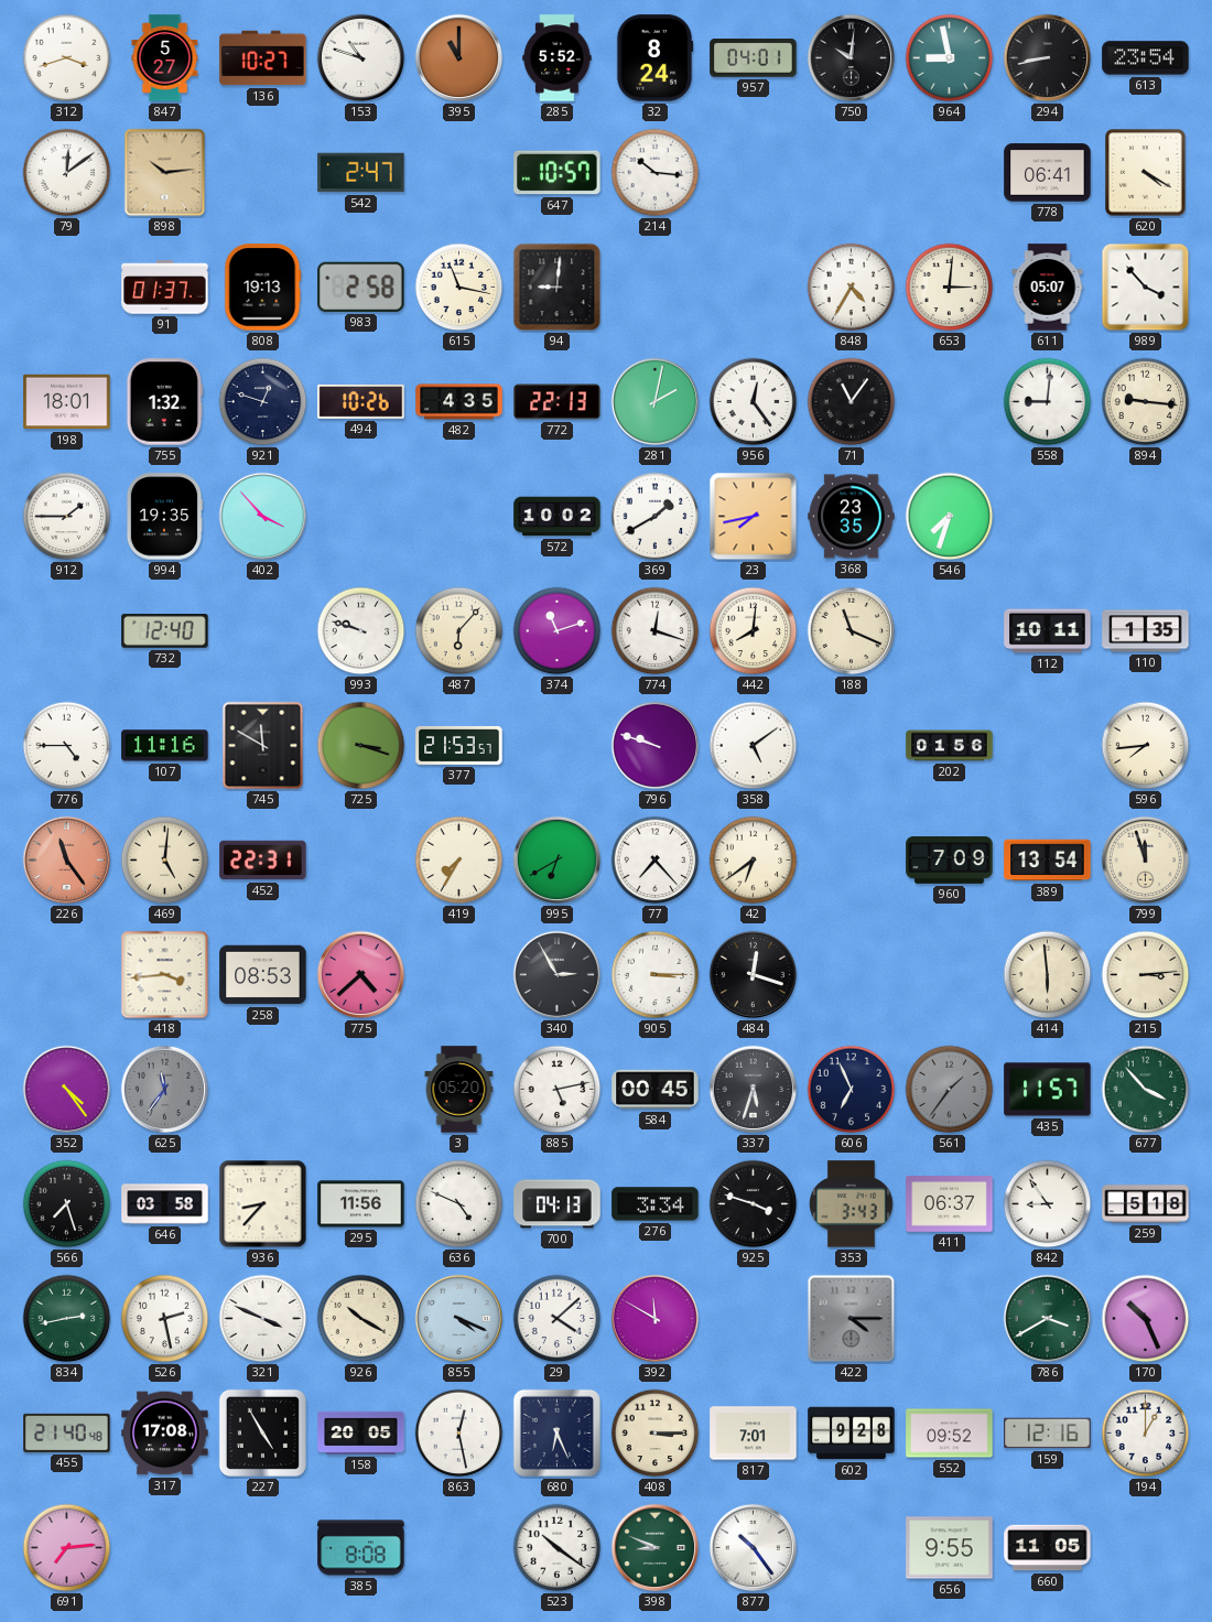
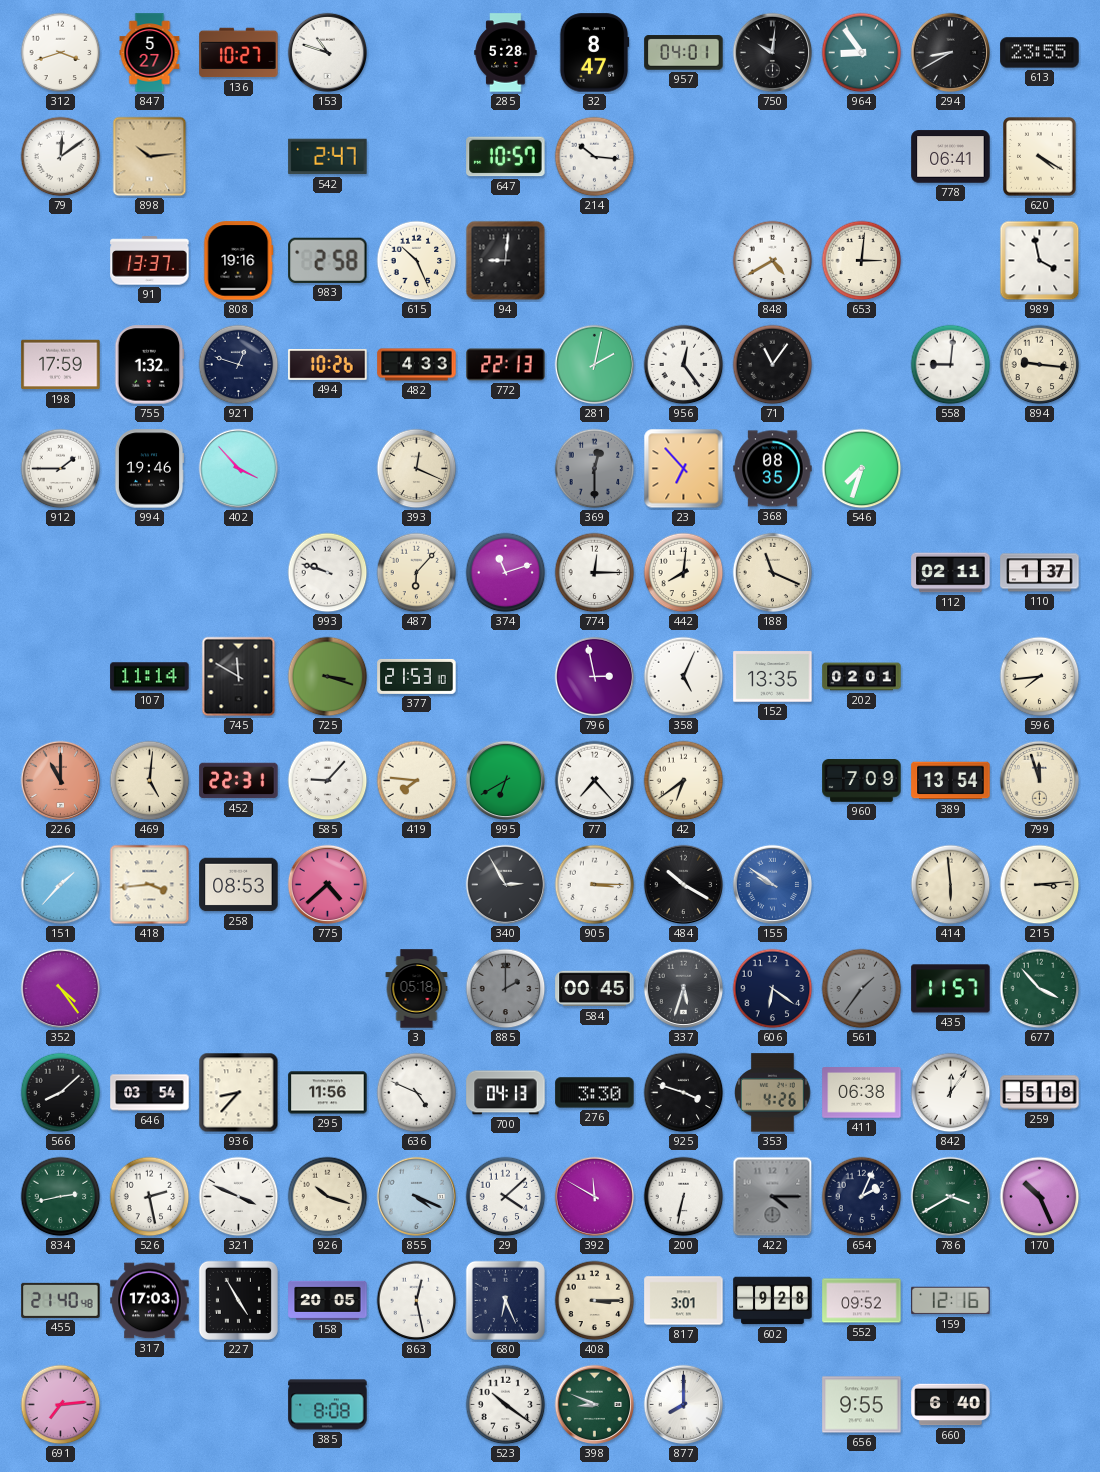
395: 11:00 -> none (459, 58)
285: 5:52 -> 5:28 (506, 53)
32: 8:24 -> 8:47 (594, 53)
964: 8:58 -> 8:54 (862, 53)
294: 8:43 -> 8:40 (951, 53)
613: 23:54 -> 23:55 (1040, 53)
91: 01:37 -> 13:37 (150, 261)
808: 19:13 -> 19:16 (239, 261)
615: 11:17 -> 10:26 (417, 261)
848: 4:35 -> 4:40 (773, 261)
611: 05:07 -> none (1048, 288)
989: 3:53 -> 3:58 (1040, 261)
198: 18:01 -> 17:59 (61, 365)
482: 4:35 -> 4:33 (417, 365)
994: 19:35 -> 19:46 (149, 469)
393: none -> 12:19 (417, 469)
572: 10:02 -> none (558, 517)
369: 1:40 -> 12:30 (595, 469)
369 dial: white -> grey (595, 469)
23: 7:43 -> 6:53 (684, 469)
368: 23:35 -> 08:35 (773, 469)
732: 12:40 -> none (165, 631)
774: 12:18 -> 12:15 (595, 573)
112: 10:11 -> 02:11 (951, 573)
110: 1:35 -> 1:37 (1040, 573)
776: 4:45 -> none (67, 746)
107: 11:16 -> 11:14 (150, 677)
377: 21:53:57 -> 21:53:10 (417, 676)
796: 9:48 -> 2:58 (595, 677)
358: 5:09 -> 5:04 (684, 677)
152: none -> 13:35 (773, 677)
202: 01:56 -> 02:01 (862, 677)
226: 11:24 -> 11:00 (61, 781)
585: none -> 9:07 (328, 781)
419: 7:35 -> 7:46 (417, 781)
151: none -> 1:37 (61, 885)
484: 12:18 -> 10:20 (684, 885)
155: none -> 9:51 (773, 885)
625: 11:36 -> none (165, 1090)
3: 05:20 -> 05:18 (417, 989)
885: 5:13 -> 2:00 (506, 989)
885 dial: white -> grey (506, 989)
606: 6:56 -> 6:21 (773, 989)
566: 7:27 -> 8:08 (61, 1093)
646: 03:58 -> 03:54 (150, 1093)
276: 3:34 -> 3:30 (595, 1093)
353: 3:43 -> 4:26 (773, 1093)
411: 06:37 -> 06:38 (862, 1093)
842: 8:54 -> 12:06 (951, 1093)
926: 10:20 -> 10:18 (328, 1197)
200: none -> 6:32 (684, 1197)
654: none -> 2:04 (862, 1197)
317: 17:08 -> 17:03 (150, 1301)
817: 7:01 -> 3:01 (684, 1301)
194: 1:00 -> none (1146, 1434)
877: 10:24 -> 8:00 (684, 1405)
660: 11:05 -> 6:40 (951, 1405)
